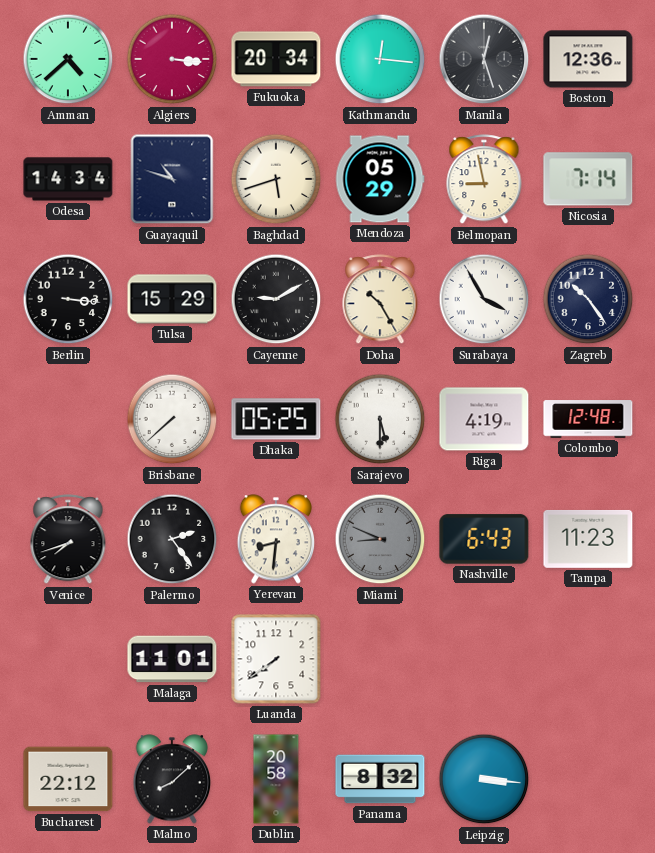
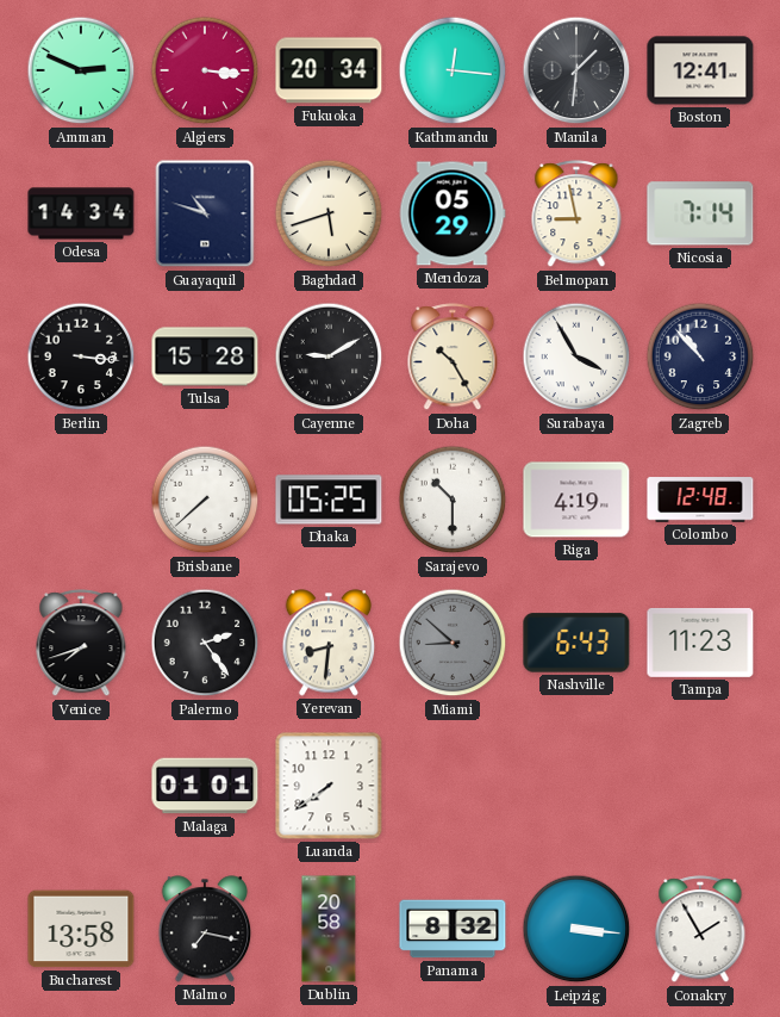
Amman: 4:38 -> 2:49 (81, 70)
Manila: 12:27 -> 1:31 (576, 70)
Boston: 12:36 -> 12:41 (700, 70)
Tulsa: 15:29 -> 15:28 (205, 356)
Zagreb: 10:24 -> 10:53 (700, 356)
Sarajevo: 5:30 -> 10:30 (453, 500)
Miami: 8:49 -> 8:52 (453, 643)
Malaga: 11:01 -> 01:01 (205, 786)
Bucharest: 22:12 -> 13:58 (81, 929)
Malmo: 8:08 -> 7:17 (205, 929)
Conakry: none -> 1:55 (700, 930)
